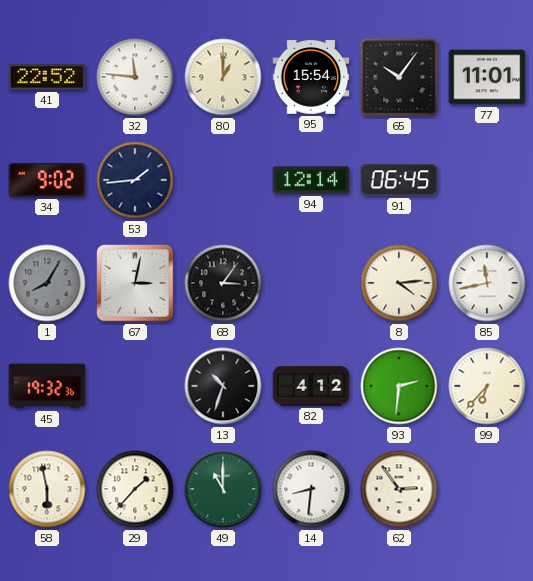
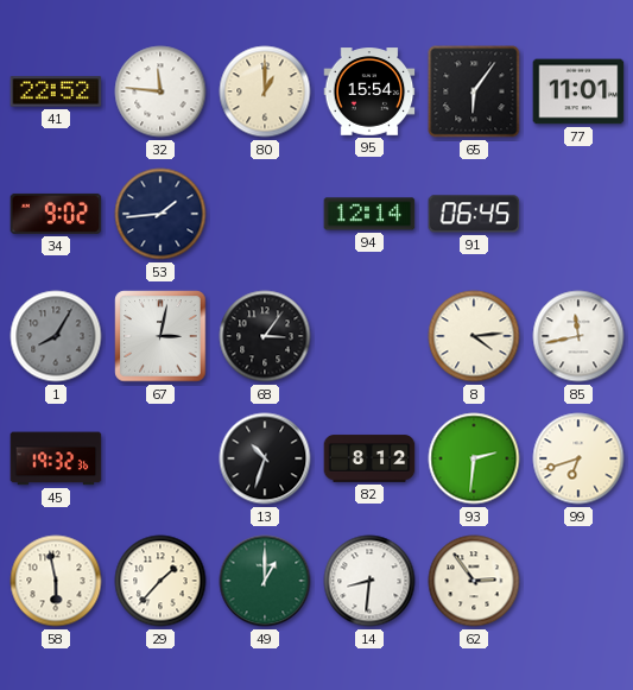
65: 10:06 -> 6:06 (474, 91)
82: 4:12 -> 8:12 (369, 458)
99: 6:37 -> 6:42 (578, 458)
49: 11:00 -> 1:00 (265, 581)
